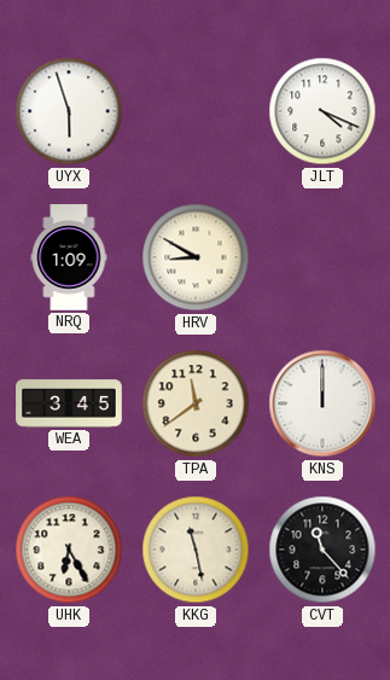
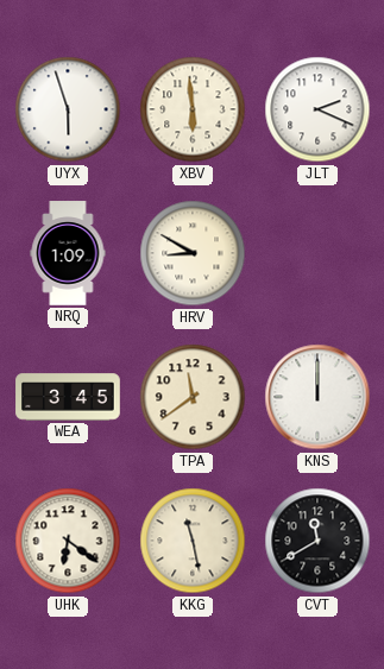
XBV: none -> 5:59 (193, 109)
JLT: 4:19 -> 2:19 (317, 109)
UHK: 6:25 -> 6:21 (68, 541)
CVT: 11:23 -> 11:40 (317, 541)
